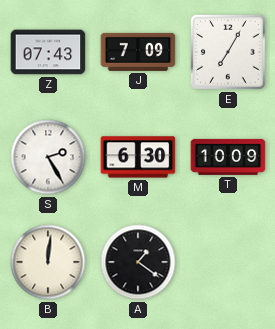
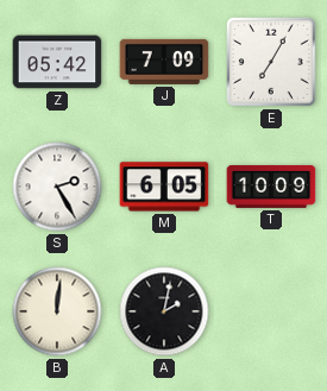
Z: 07:43 -> 05:42 (57, 62)
M: 6:30 -> 6:05 (164, 187)
A: 1:21 -> 2:02 (164, 311)
